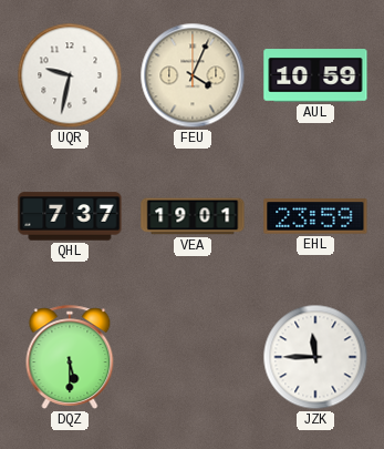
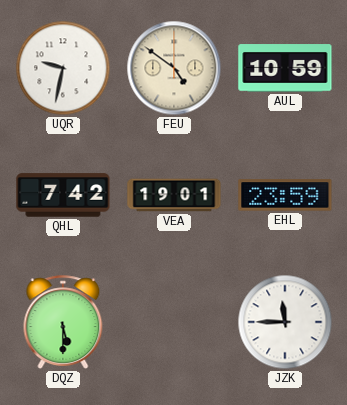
FEU: 4:04 -> 4:51 (174, 68)
QHL: 7:37 -> 7:42 (63, 195)
